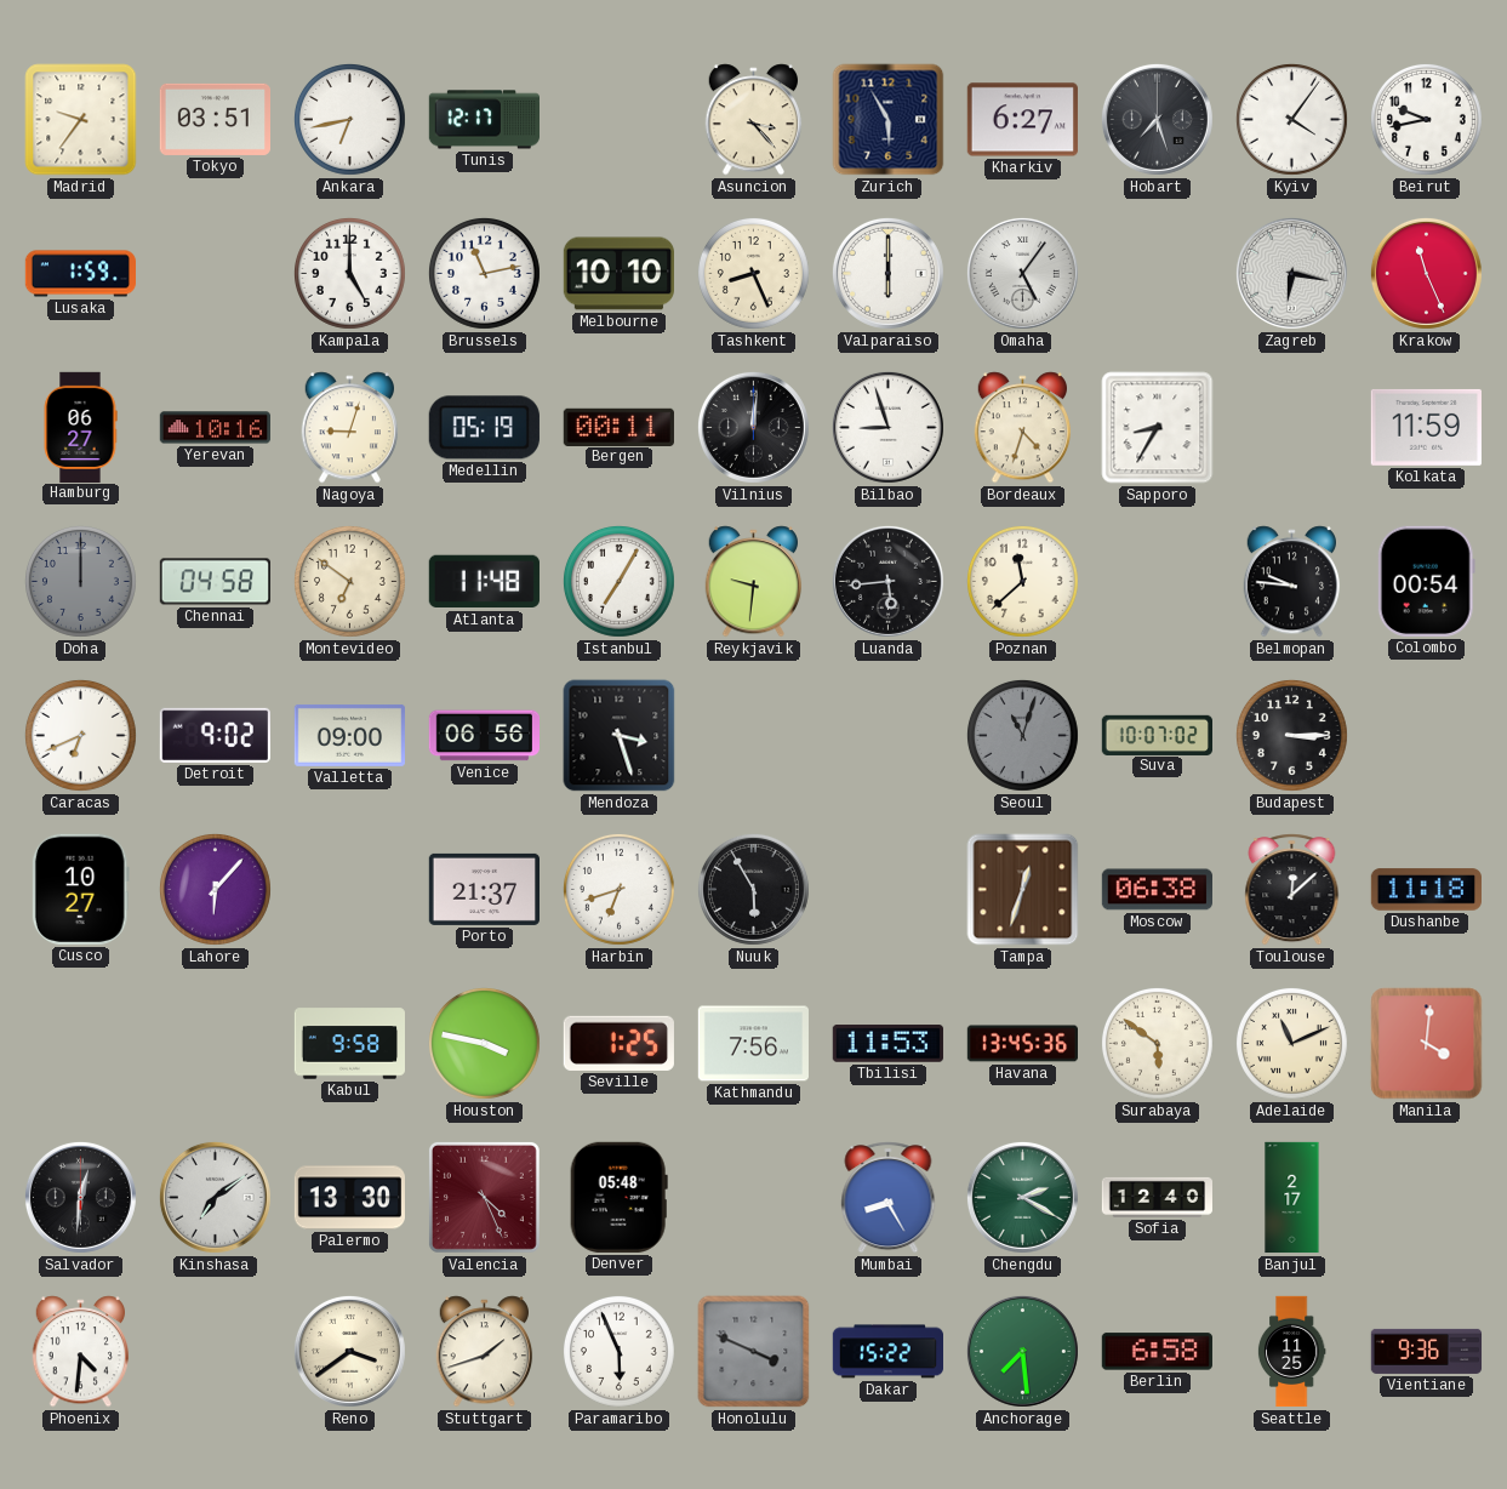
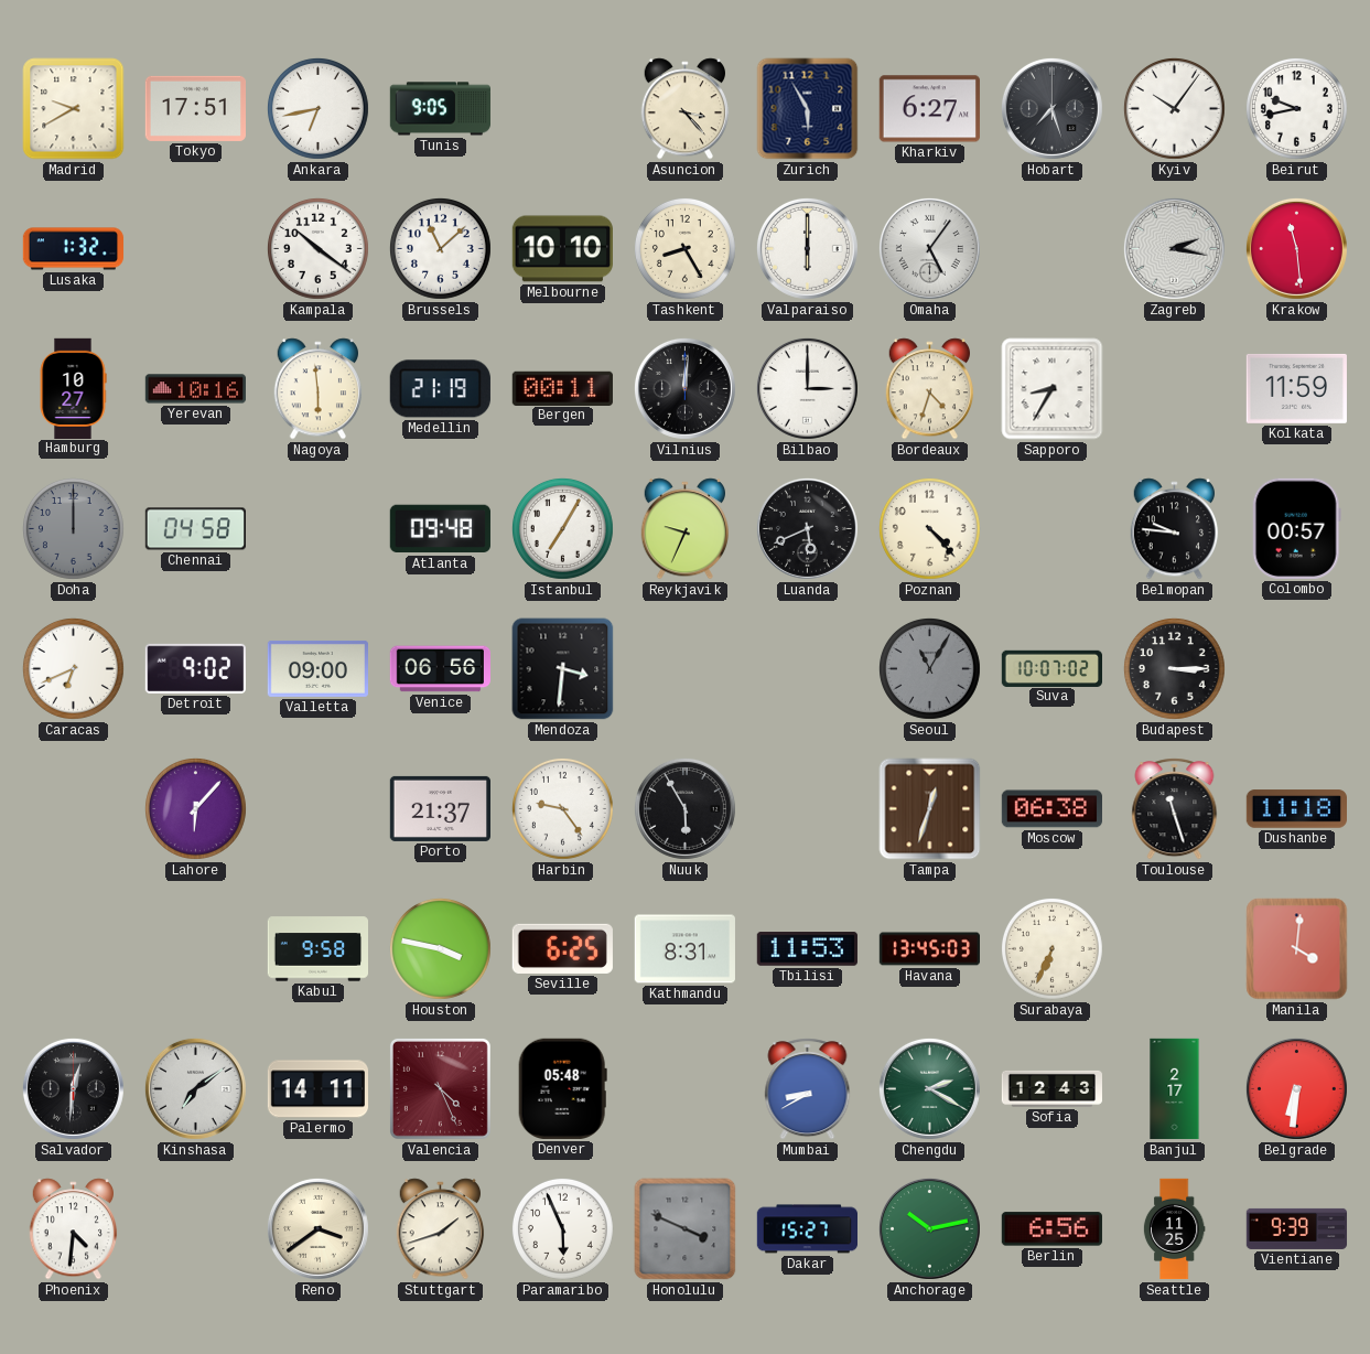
Madrid: 9:36 -> 9:40 (74, 109)
Tokyo: 03:51 -> 17:51 (195, 108)
Tunis: 12:17 -> 9:05 (440, 109)
Kyiv: 4:06 -> 10:06 (1174, 108)
Lusaka: 1:59 -> 1:32 (74, 249)
Kampala: 5:00 -> 10:21 (317, 248)
Brussels: 11:13 -> 11:08 (440, 248)
Tashkent: 8:26 -> 8:25 (684, 248)
Zagreb: 6:17 -> 2:17 (1174, 248)
Krakow: 11:26 -> 11:29 (1296, 248)
Hamburg: 06:27 -> 10:27 (73, 388)
Nagoya: 9:03 -> 5:59 (319, 389)
Medellin: 05:19 -> 21:19 (440, 389)
Bilbao: 8:57 -> 3:00 (807, 388)
Montevideo: 6:51 -> none (349, 581)
Atlanta: 11:48 -> 09:48 (440, 529)
Reykjavik: 9:31 -> 9:34 (686, 529)
Luanda: 5:44 -> 5:41 (807, 528)
Poznan: 11:38 -> 4:23 (929, 528)
Colombo: 00:54 -> 00:57 (1296, 528)
Mendoza: 3:27 -> 3:31 (563, 669)
Seoul: 11:03 -> 11:05 (929, 668)
Cusco: 10:27 -> none (80, 889)
Harbin: 6:42 -> 9:24 (562, 808)
Toulouse: 12:08 -> 11:27 (1175, 809)
Seville: 1:25 -> 6:25 (562, 948)
Kathmandu: 7:56 -> 8:31 (684, 949)
Havana: 13:45:36 -> 13:45:03 (930, 949)
Surabaya: 5:51 -> 6:34 (1051, 948)
Adelaide: 11:11 -> none (1291, 1043)
Palermo: 13:30 -> 14:11 (317, 1089)
Mumbai: 8:25 -> 8:40 (808, 1089)
Sofia: 12:40 -> 12:43 (1051, 1088)
Belgrade: none -> 6:31 (1296, 1088)
Dakar: 15:22 -> 15:27 (807, 1229)
Anchorage: 7:29 -> 10:13 (929, 1228)
Berlin: 6:58 -> 6:56 (1051, 1229)
Vientiane: 9:36 -> 9:39 (1297, 1228)
